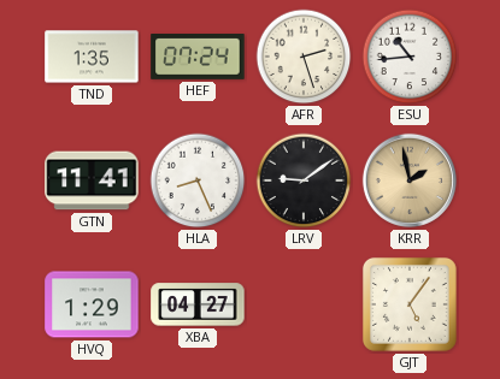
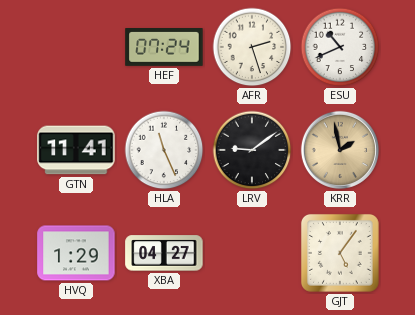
TND: 1:35 -> none (92, 57)
ESU: 10:44 -> 10:41 (340, 47)
HLA: 8:26 -> 11:26 (164, 150)
